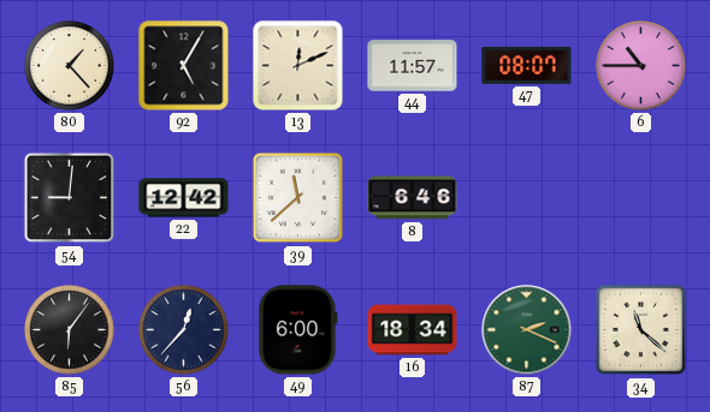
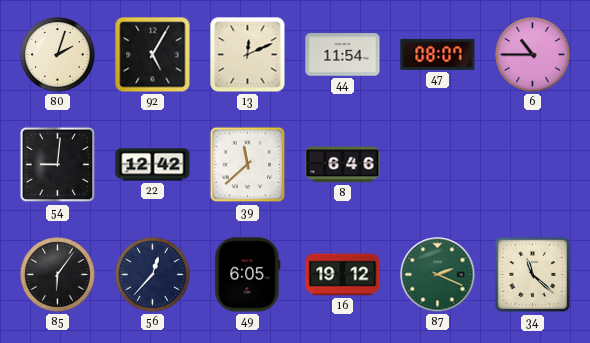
80: 1:23 -> 2:03 (58, 55)
44: 11:57 -> 11:54 (343, 55)
49: 6:00 -> 6:05 (248, 275)
16: 18:34 -> 19:12 (343, 275)
